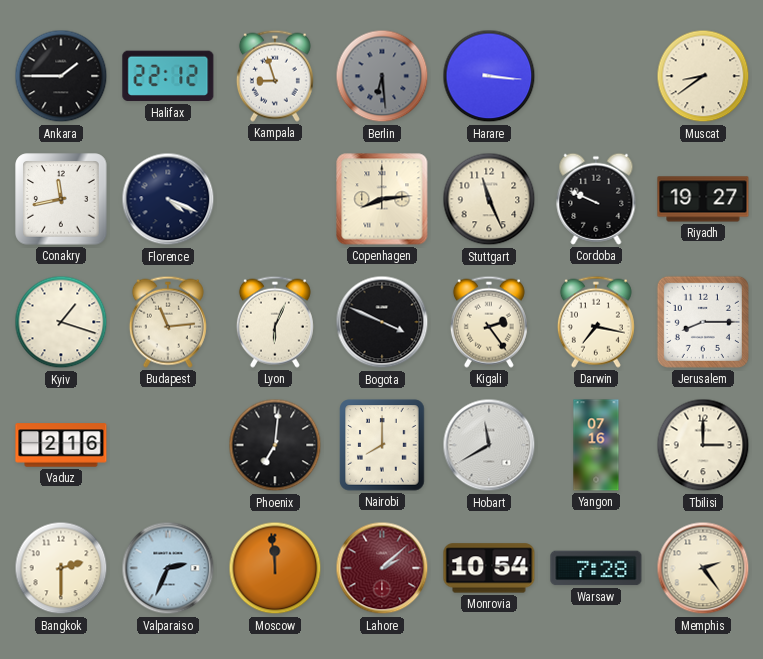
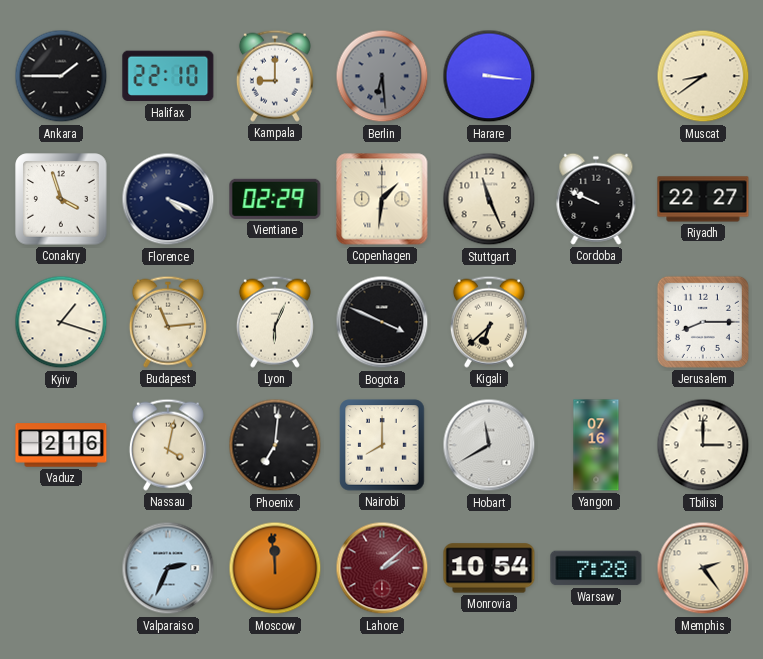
Halifax: 22:12 -> 22:10 (168, 76)
Kampala: 8:57 -> 9:00 (275, 76)
Conakry: 11:43 -> 3:57 (61, 199)
Vientiane: none -> 02:29 (275, 199)
Copenhagen: 8:14 -> 1:31 (382, 199)
Riyadh: 19:27 -> 22:27 (703, 199)
Kigali: 2:24 -> 6:38 (489, 322)
Darwin: 7:17 -> none (596, 322)
Nassau: none -> 4:02 (168, 445)
Bangkok: 2:30 -> none (61, 568)
